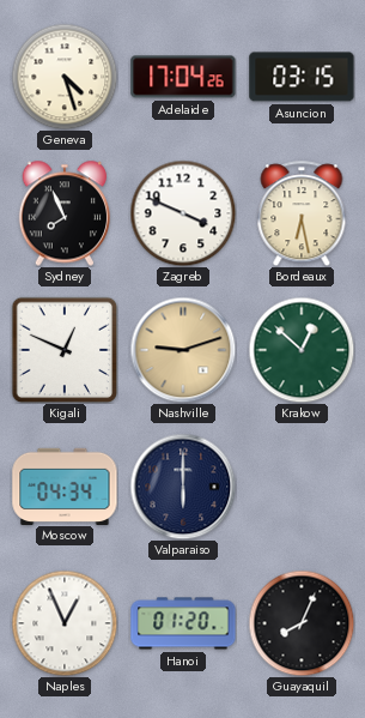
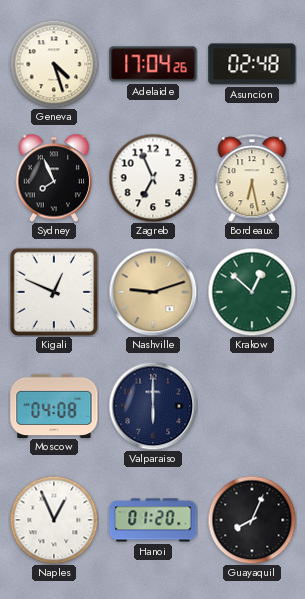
Asuncion: 03:15 -> 02:48 (252, 64)
Zagreb: 3:49 -> 6:56 (153, 178)
Moscow: 04:34 -> 04:08 (54, 405)
